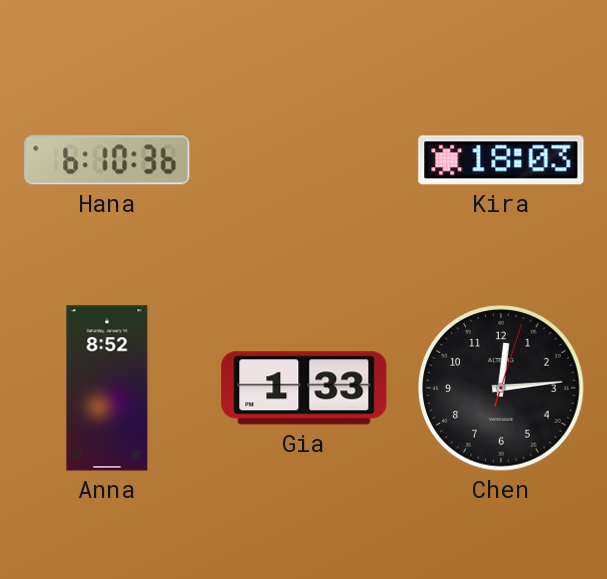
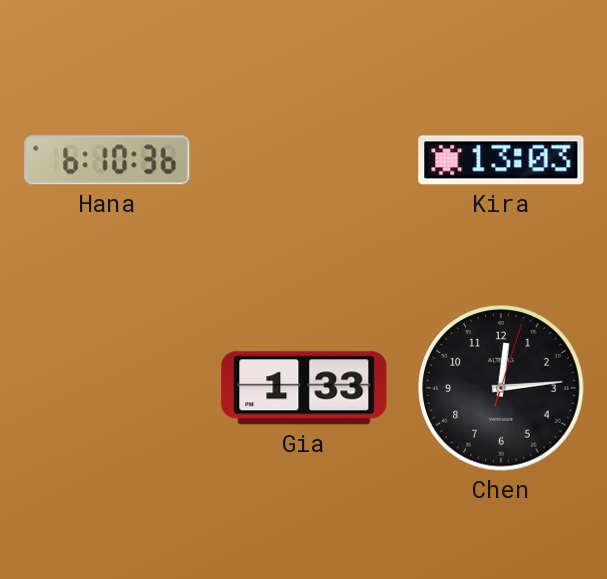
Kira: 18:03 -> 13:03 (501, 160)
Anna: 8:52 -> none (107, 388)
